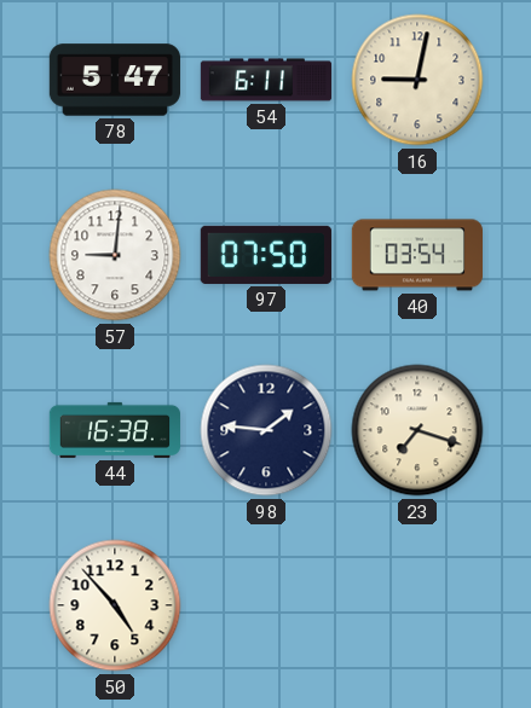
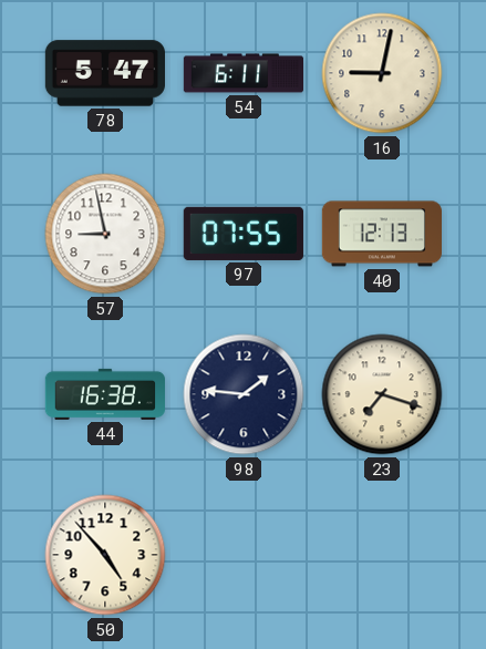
57: 9:01 -> 8:58 (105, 234)
97: 07:50 -> 07:55 (244, 234)
40: 03:54 -> 12:13 (381, 234)
